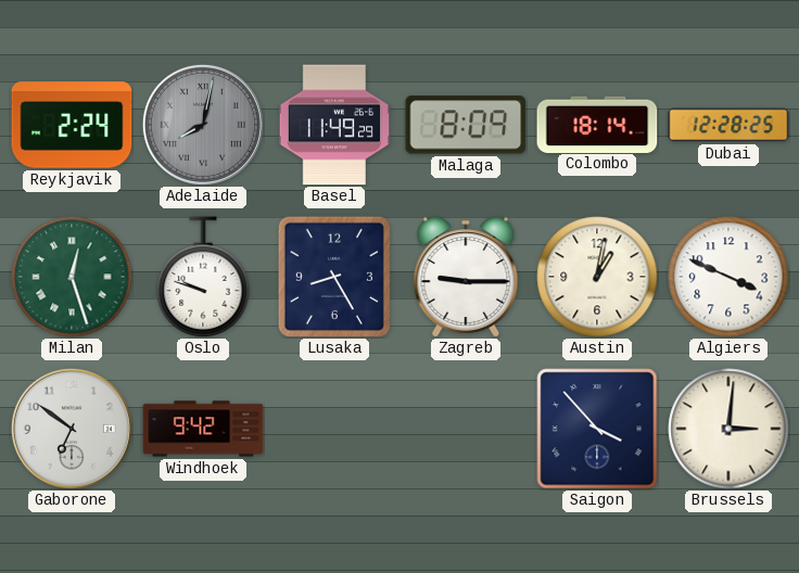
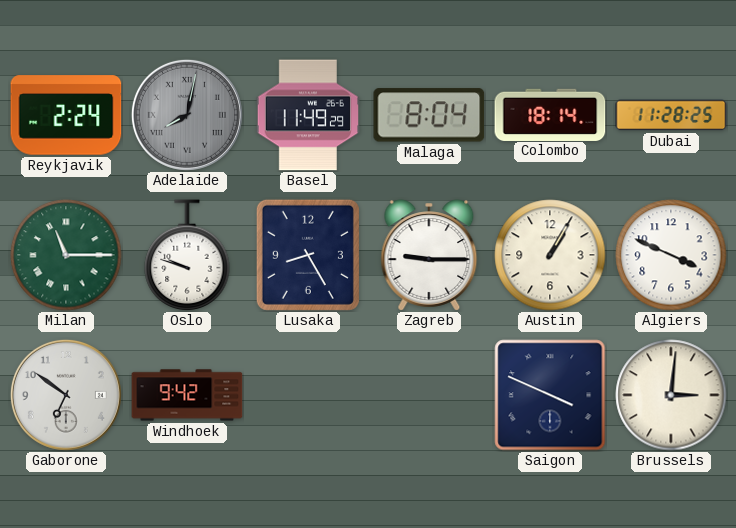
Malaga: 8:09 -> 8:04 (429, 115)
Dubai: 12:28 -> 11:28 (671, 115)
Milan: 12:27 -> 11:15 (66, 255)
Austin: 1:02 -> 1:05 (550, 255)
Saigon: 3:53 -> 3:49 (550, 395)
